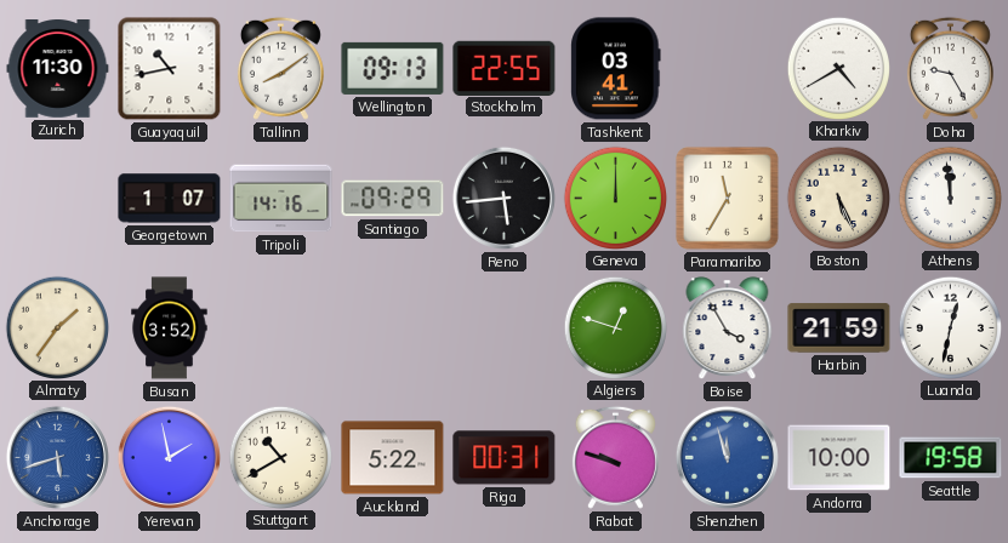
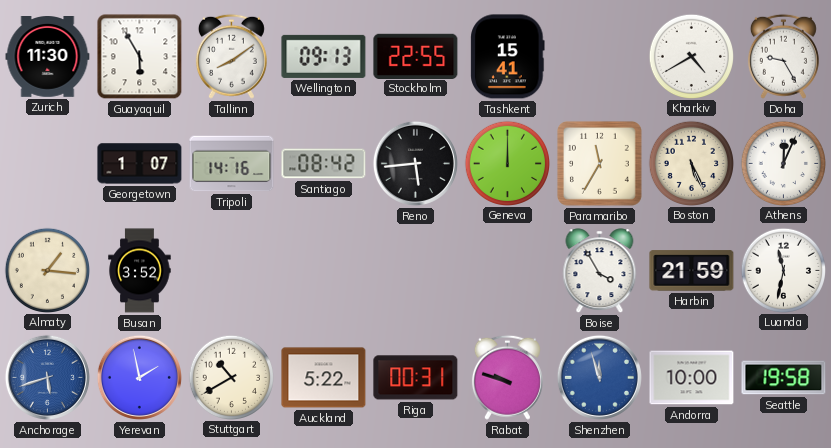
Guayaquil: 10:43 -> 5:55 (140, 57)
Tashkent: 03:41 -> 15:41 (508, 57)
Santiago: 09:29 -> 08:42 (324, 164)
Athens: 11:59 -> 12:04 (783, 163)
Almaty: 1:36 -> 1:16 (47, 270)
Algiers: 12:48 -> none (615, 327)
Luanda: 12:32 -> 11:32 (783, 270)
